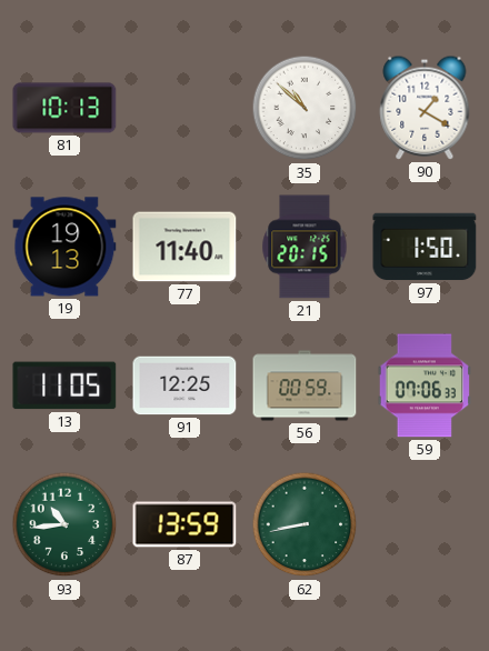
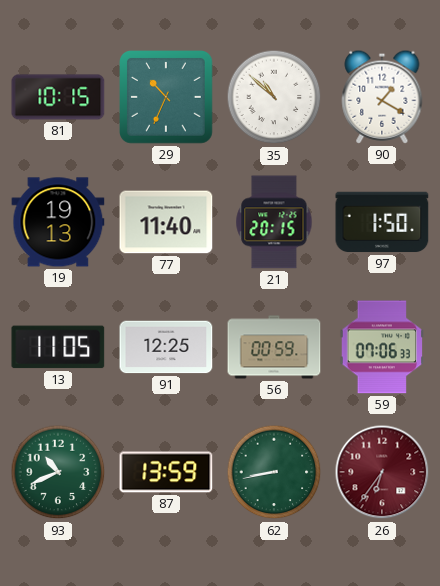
81: 10:13 -> 10:15 (58, 97)
29: none -> 10:34 (167, 98)
93: 10:44 -> 10:41 (58, 472)
26: none -> 6:36 (382, 472)
